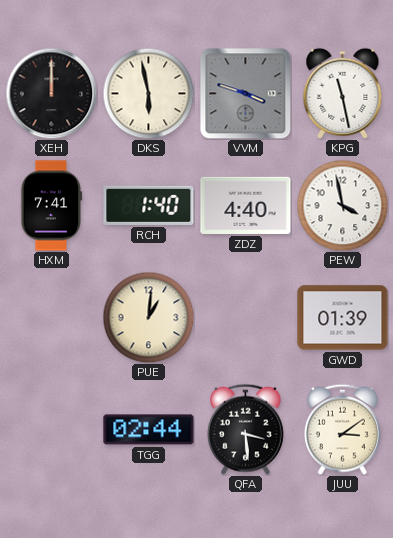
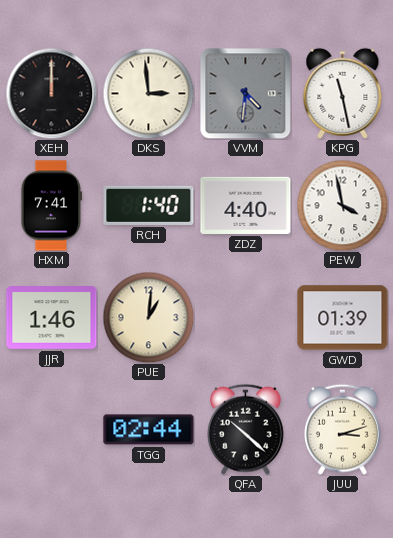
DKS: 5:58 -> 2:59 (148, 93)
VVM: 3:48 -> 4:31 (245, 93)
JJR: none -> 1:46 (52, 318)
QFA: 3:29 -> 10:22 (245, 429)
JUU: 3:09 -> 3:12 (342, 429)
